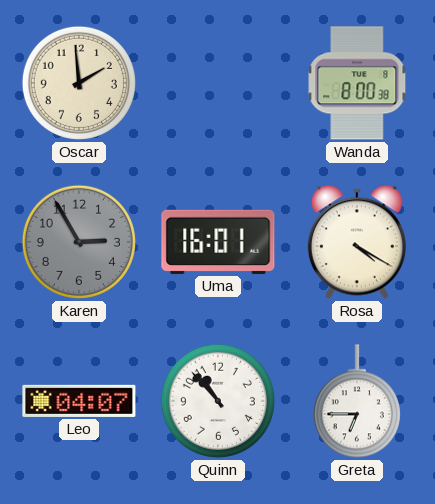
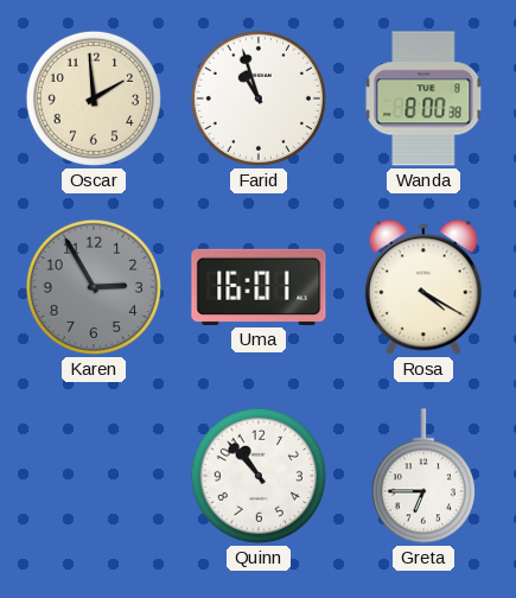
Farid: none -> 10:57 (259, 98)
Leo: 04:07 -> none (79, 401)
